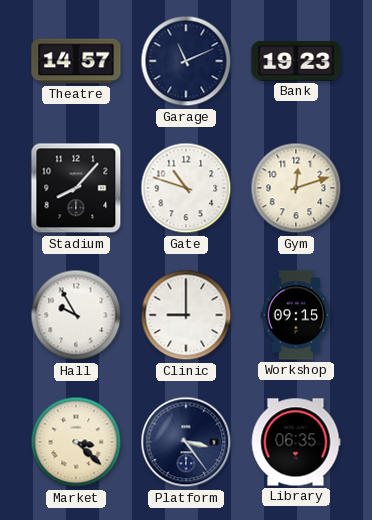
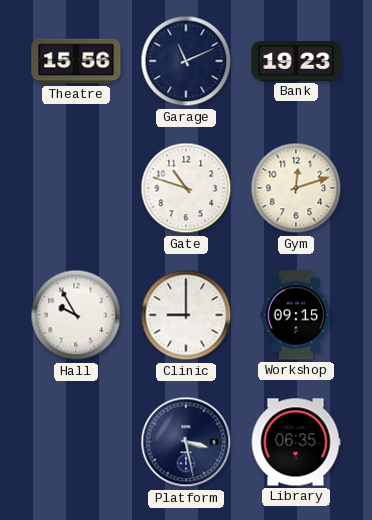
Theatre: 14:57 -> 15:56 (76, 61)
Stadium: 8:07 -> none (76, 188)
Market: 3:22 -> none (76, 442)
Platform: 3:24 -> 3:28 (186, 442)
